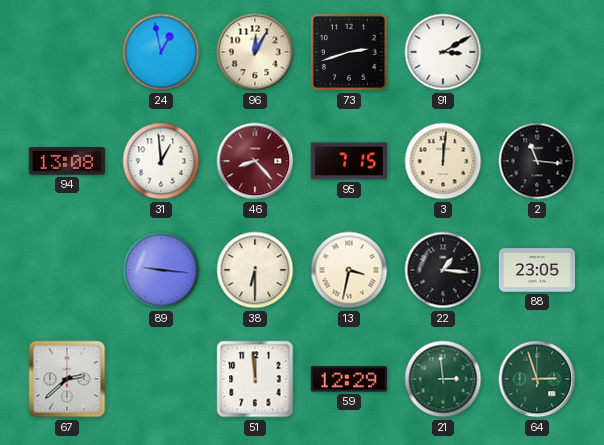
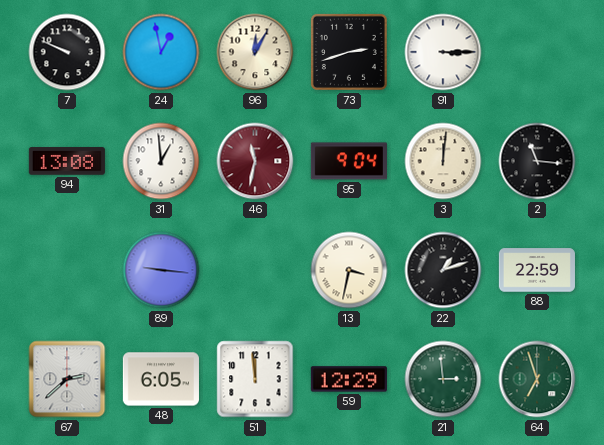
7: none -> 9:49 (67, 52)
91: 3:10 -> 3:15 (443, 52)
46: 8:23 -> 11:32 (255, 161)
95: 7:15 -> 9:04 (349, 161)
38: 6:30 -> none (255, 270)
22: 1:16 -> 1:12 (443, 270)
88: 23:05 -> 22:59 (537, 270)
48: none -> 6:05 (161, 379)
64: 2:57 -> 6:57 (537, 379)
